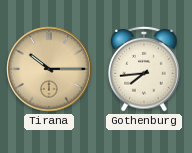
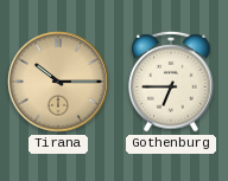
Gothenburg: 7:44 -> 6:45 (171, 83)
